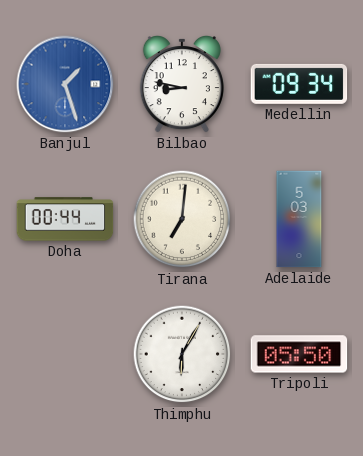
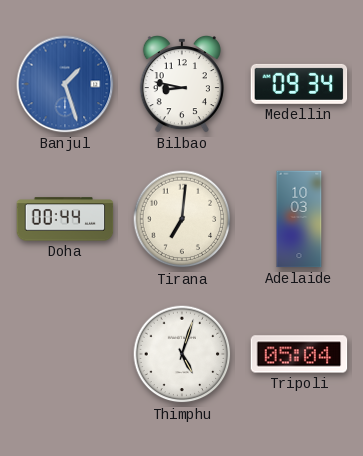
Adelaide: 5:03 -> 10:03 (299, 219)
Thimphu: 6:05 -> 5:03 (182, 354)
Tripoli: 05:50 -> 05:04 (299, 354)
